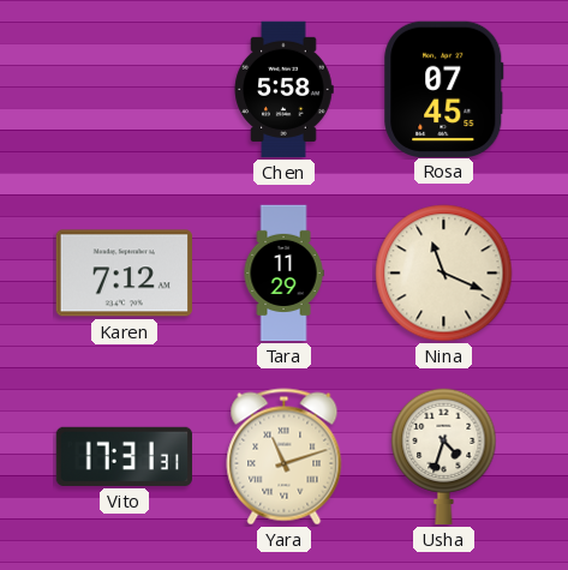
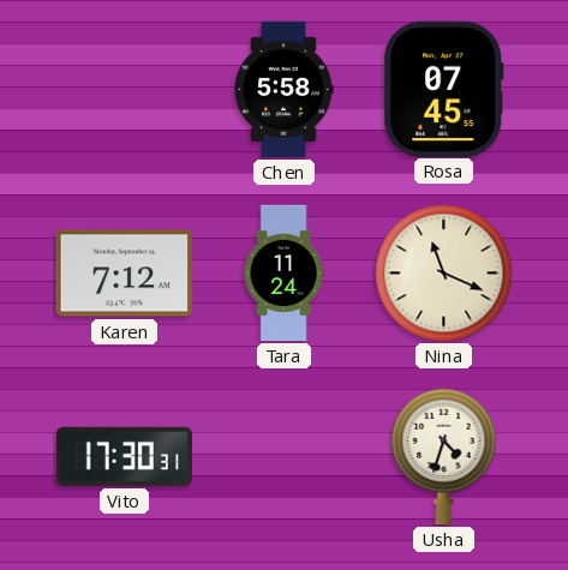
Tara: 11:29 -> 11:24 (283, 274)
Vito: 17:31 -> 17:30 (124, 456)
Yara: 11:12 -> none (285, 457)
